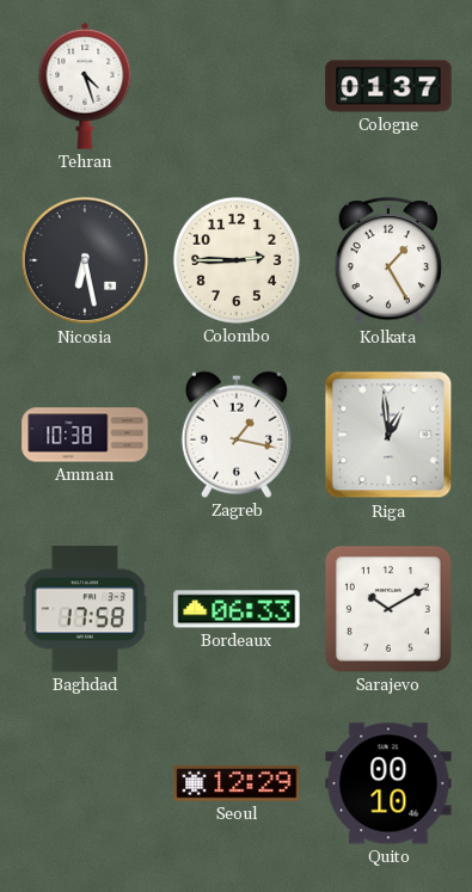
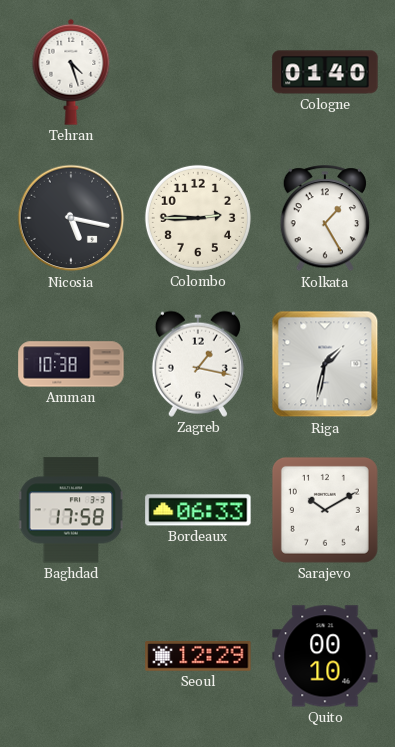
Cologne: 01:37 -> 01:40 (325, 72)
Nicosia: 6:28 -> 5:17 (71, 218)
Riga: 12:59 -> 1:32 (325, 364)
